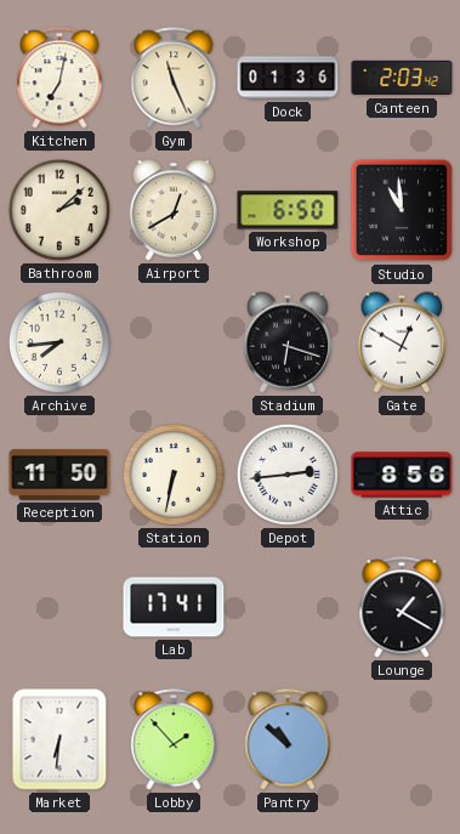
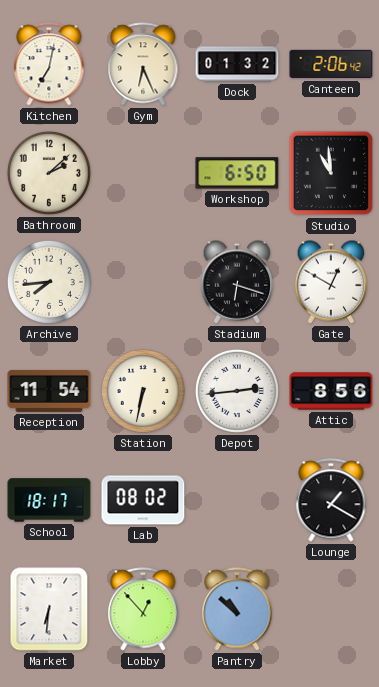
Gym: 11:26 -> 6:26 (143, 64)
Dock: 01:36 -> 01:32 (237, 64)
Canteen: 2:03 -> 2:06 (331, 64)
Airport: 12:40 -> none (174, 210)
Reception: 11:50 -> 11:54 (49, 391)
School: none -> 18:17 (49, 500)
Lab: 17:41 -> 08:02 (143, 500)
Lobby: 1:53 -> 12:53 (143, 609)
